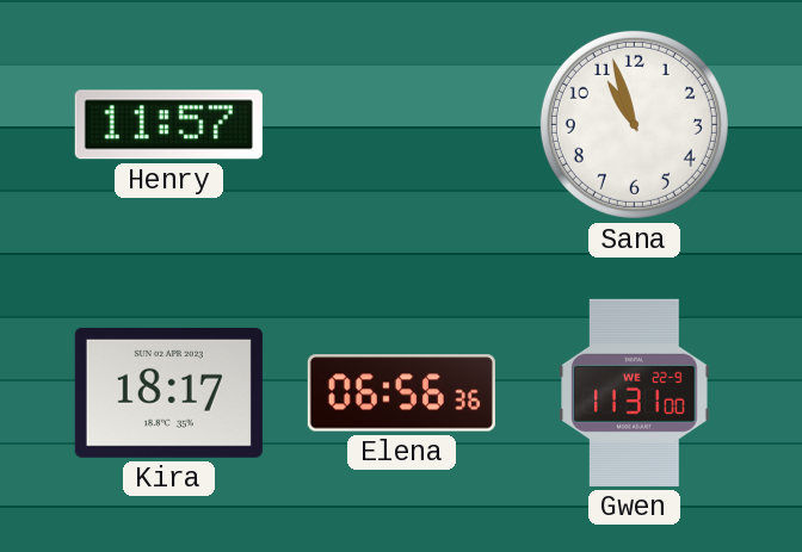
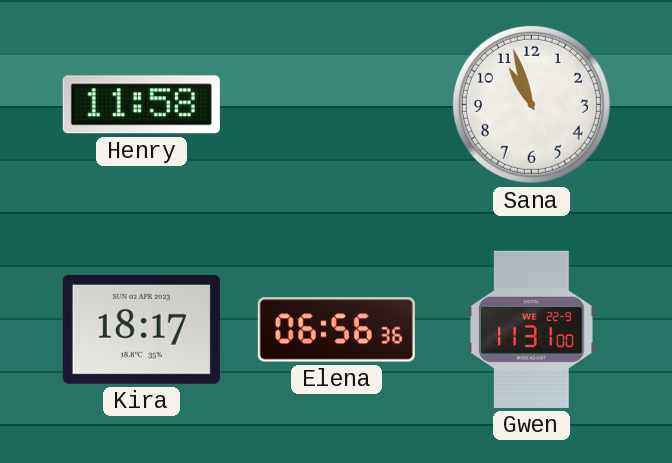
Henry: 11:57 -> 11:58 (141, 105)
